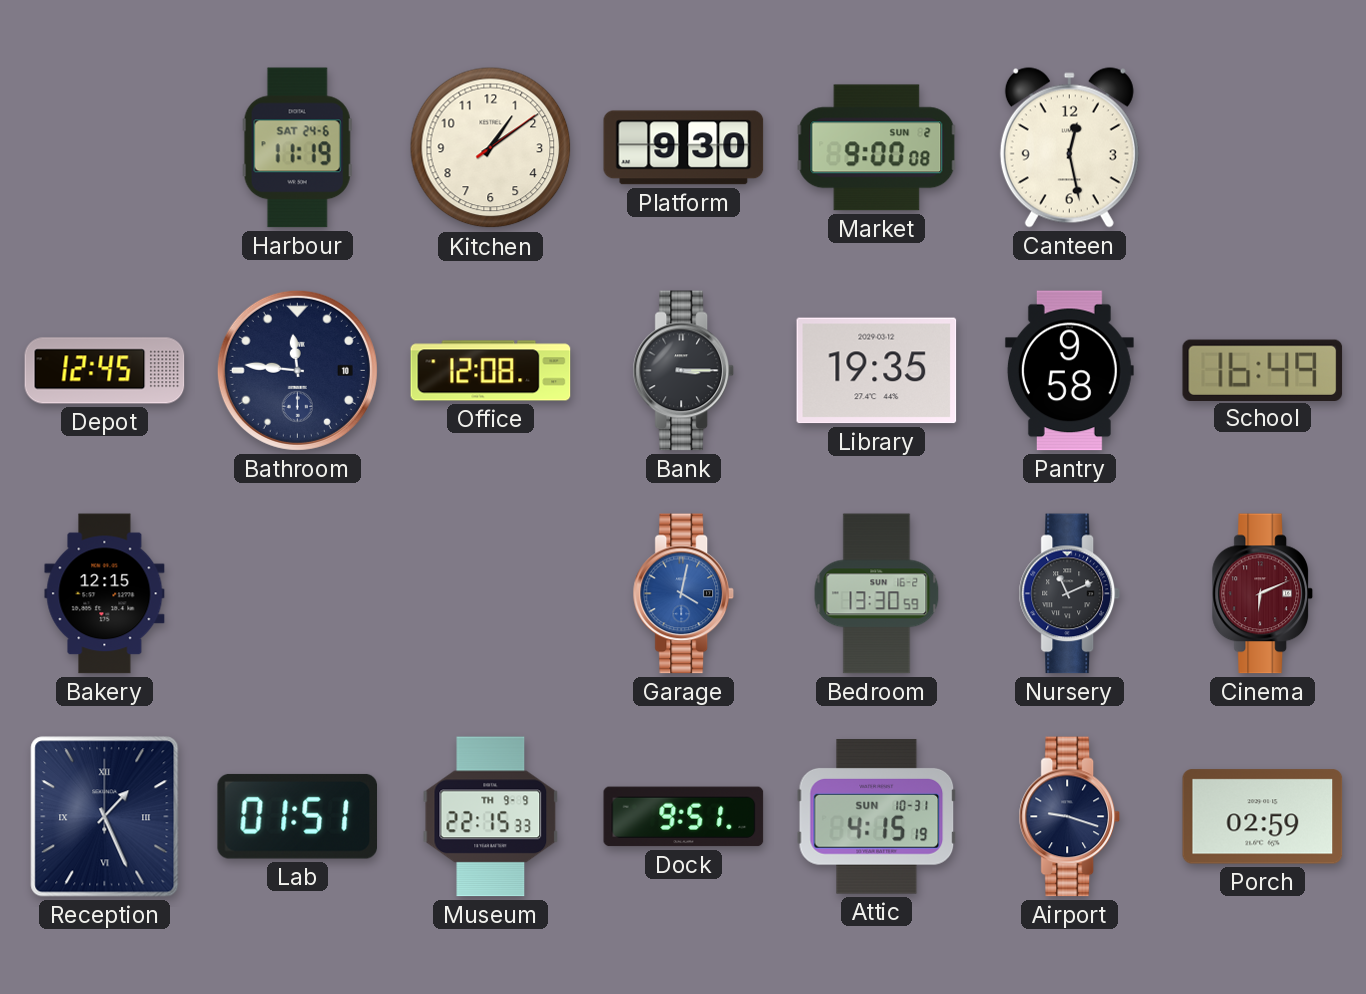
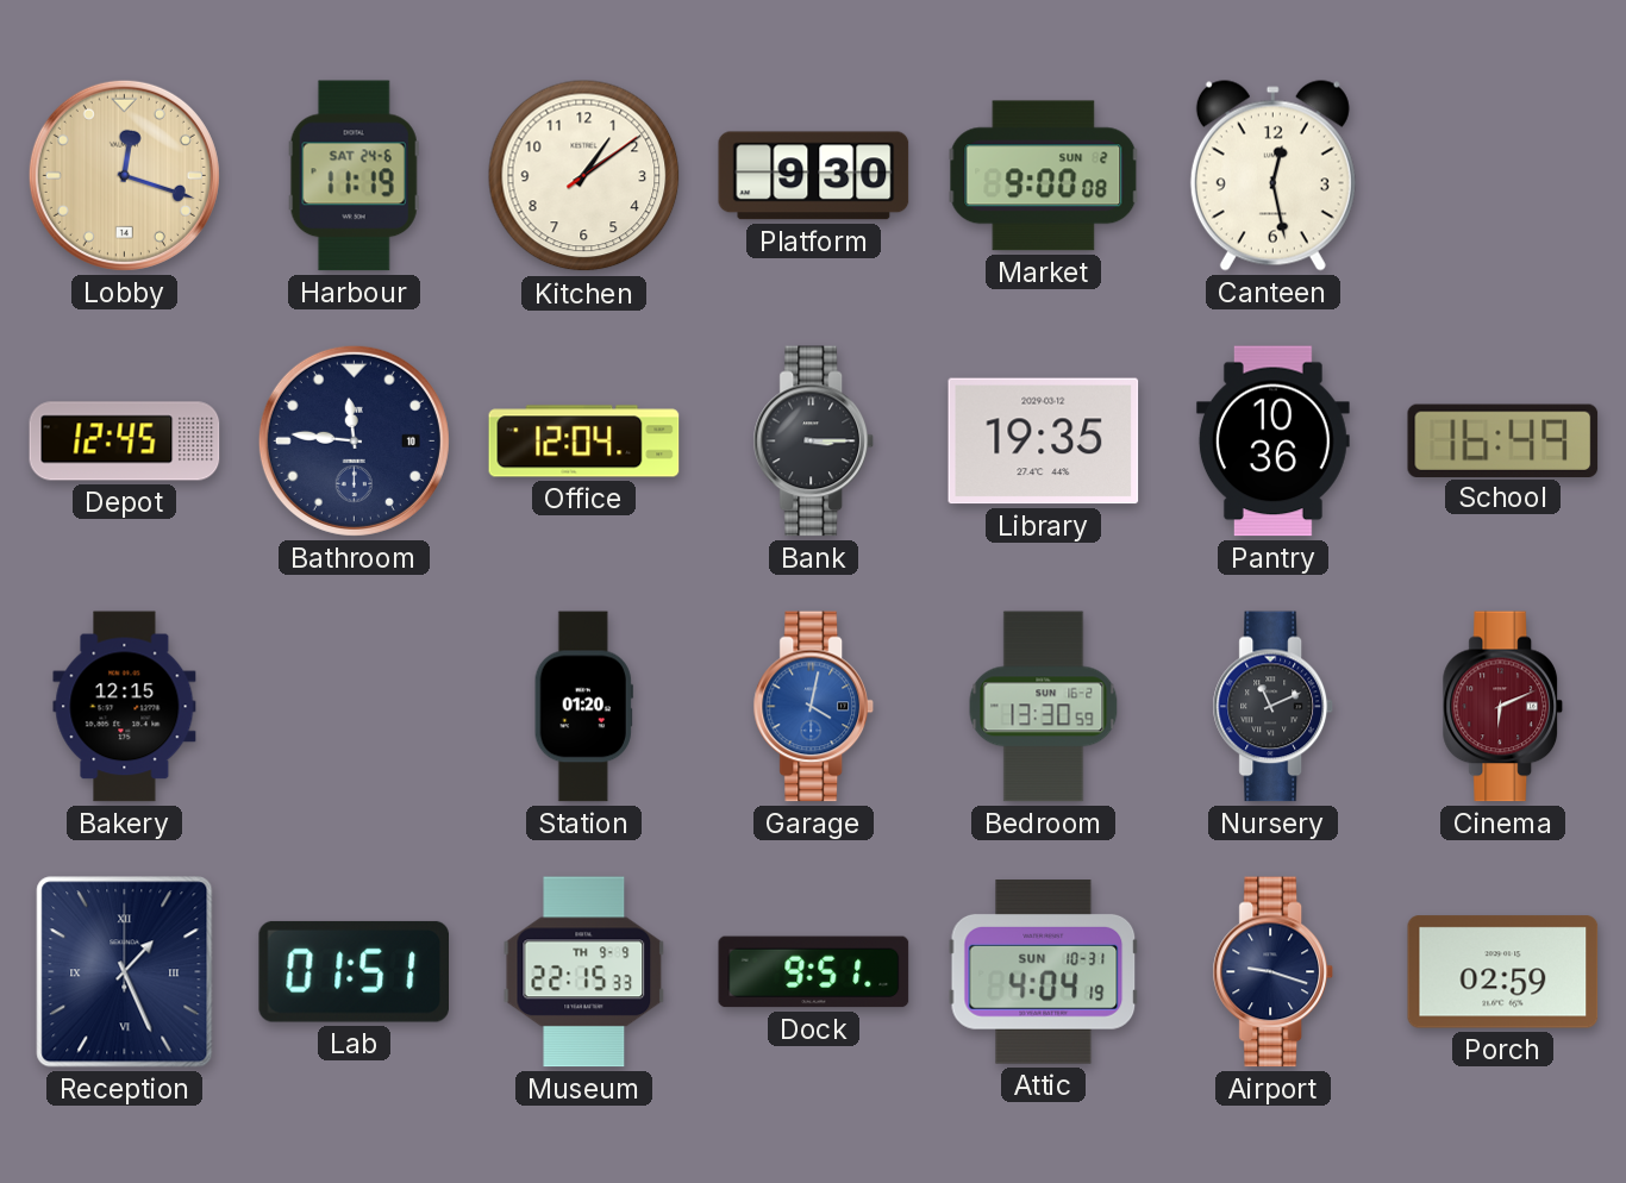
Lobby: none -> 12:18 (124, 175)
Office: 12:08 -> 12:04 (584, 442)
Pantry: 9:58 -> 10:36 (1272, 442)
Station: none -> 01:20 (583, 707)
Attic: 4:15 -> 4:04 (1044, 972)
